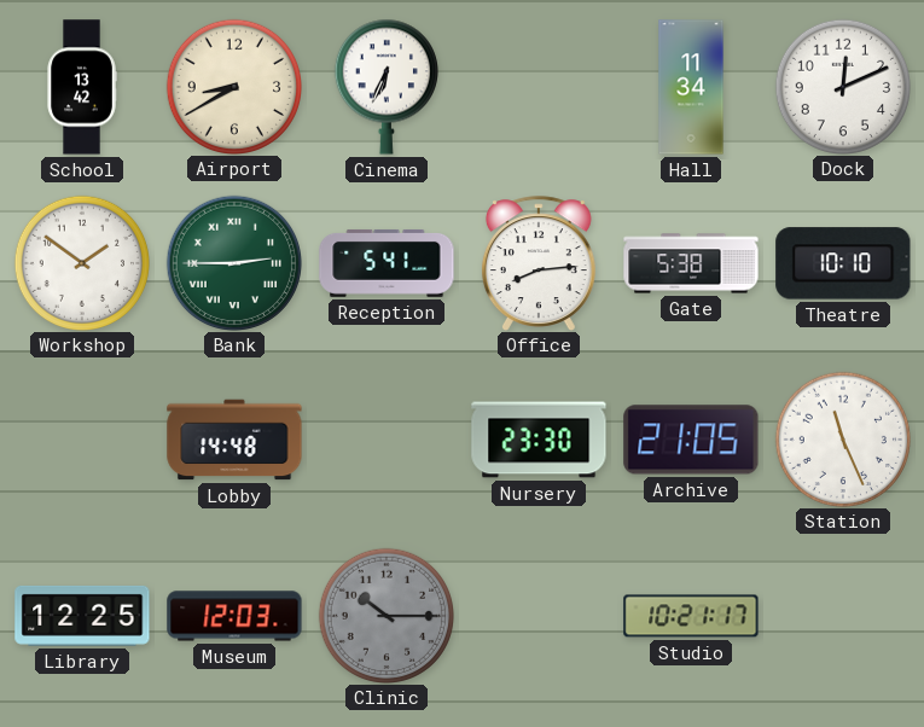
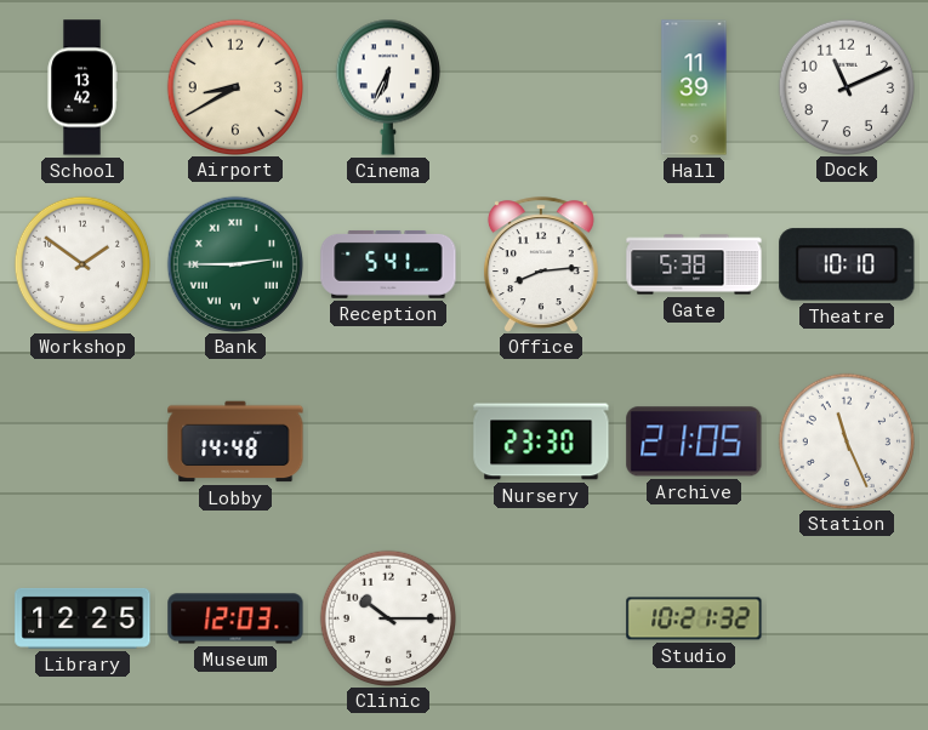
Hall: 11:34 -> 11:39 (694, 87)
Dock: 12:11 -> 11:11 (846, 86)
Clinic dial: grey -> white (387, 617)
Studio: 10:21:17 -> 10:21:32 (694, 618)
